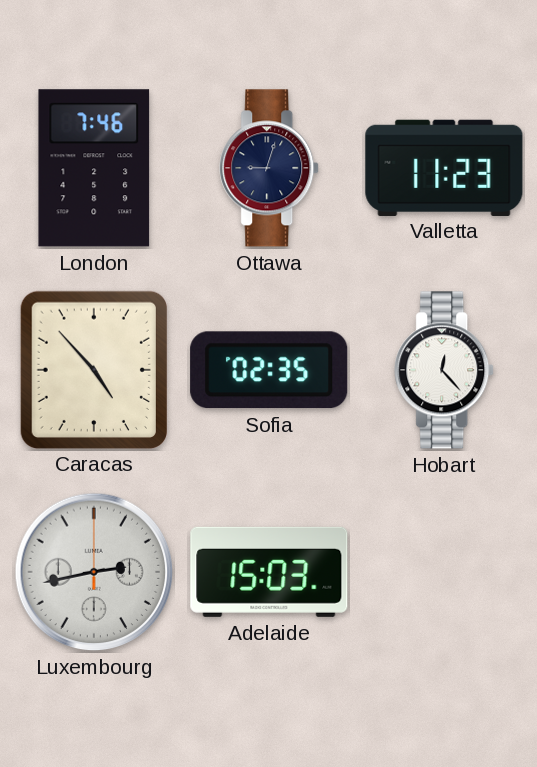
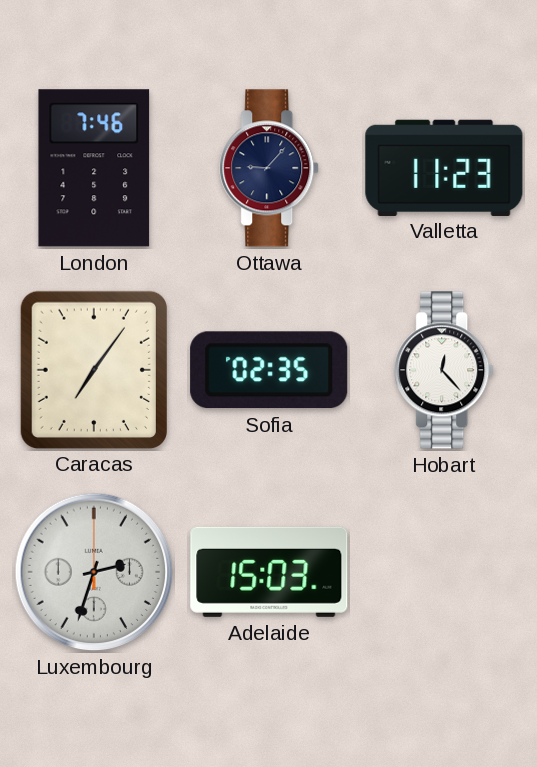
Ottawa: 9:03 -> 9:07 (270, 168)
Caracas: 4:53 -> 7:06 (94, 369)
Luxembourg: 2:43 -> 2:33 (94, 572)
